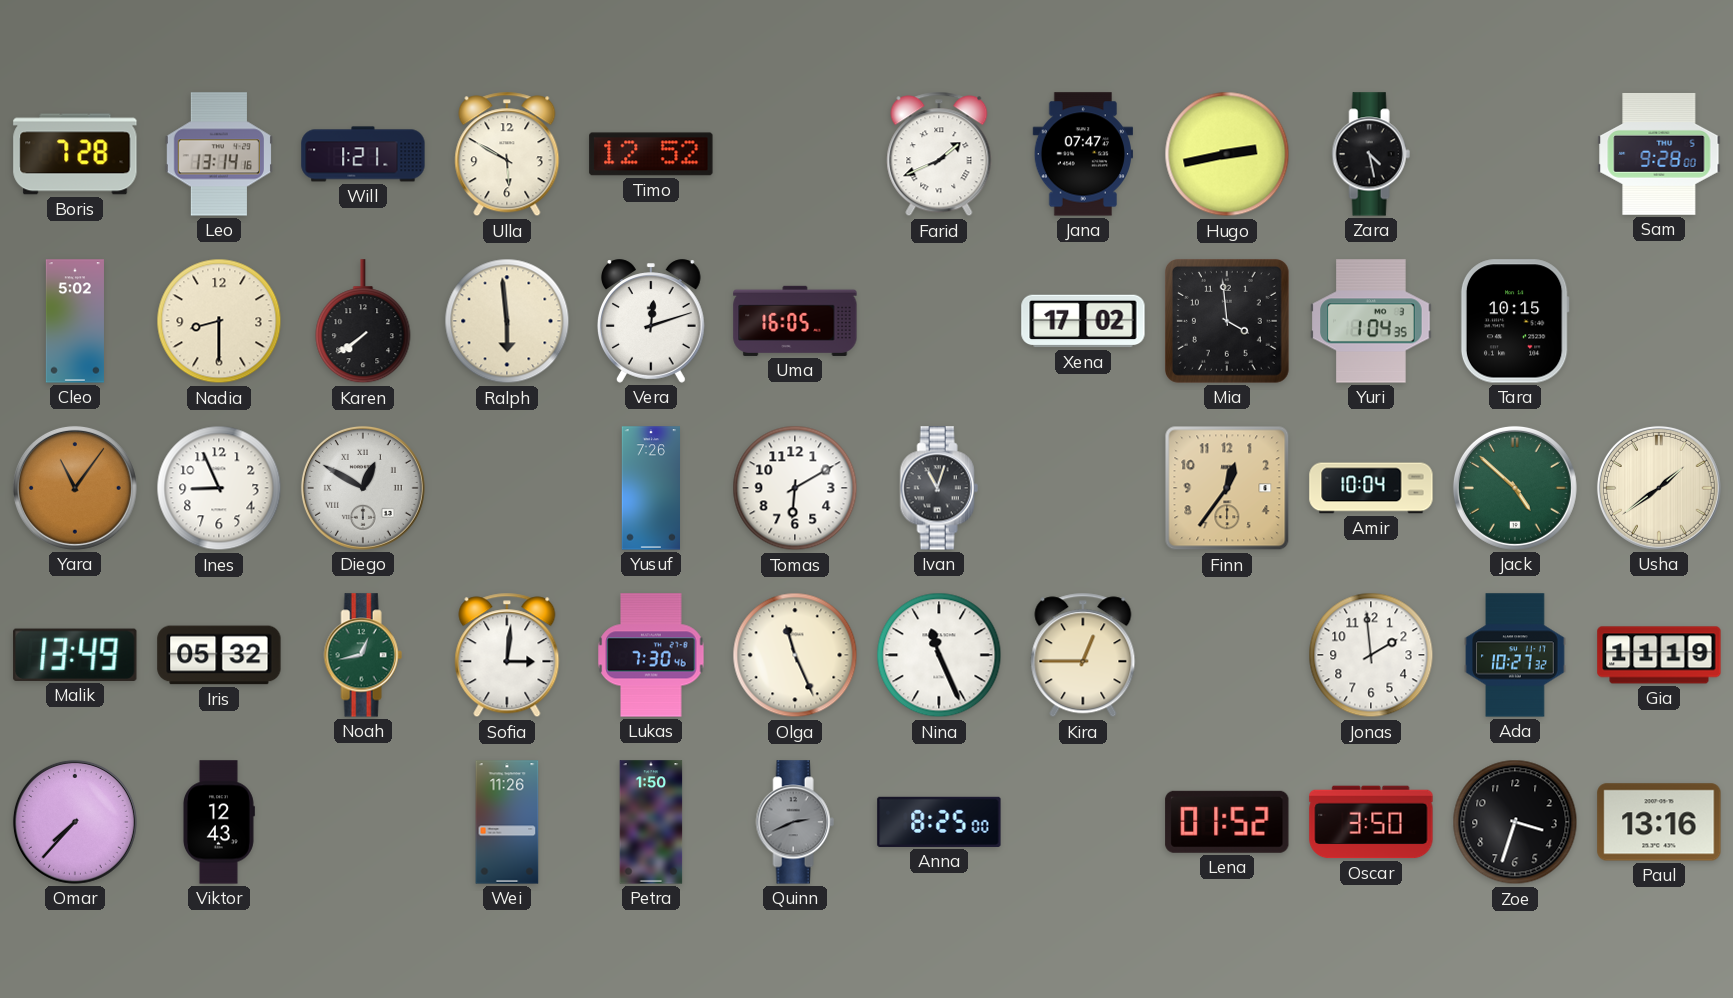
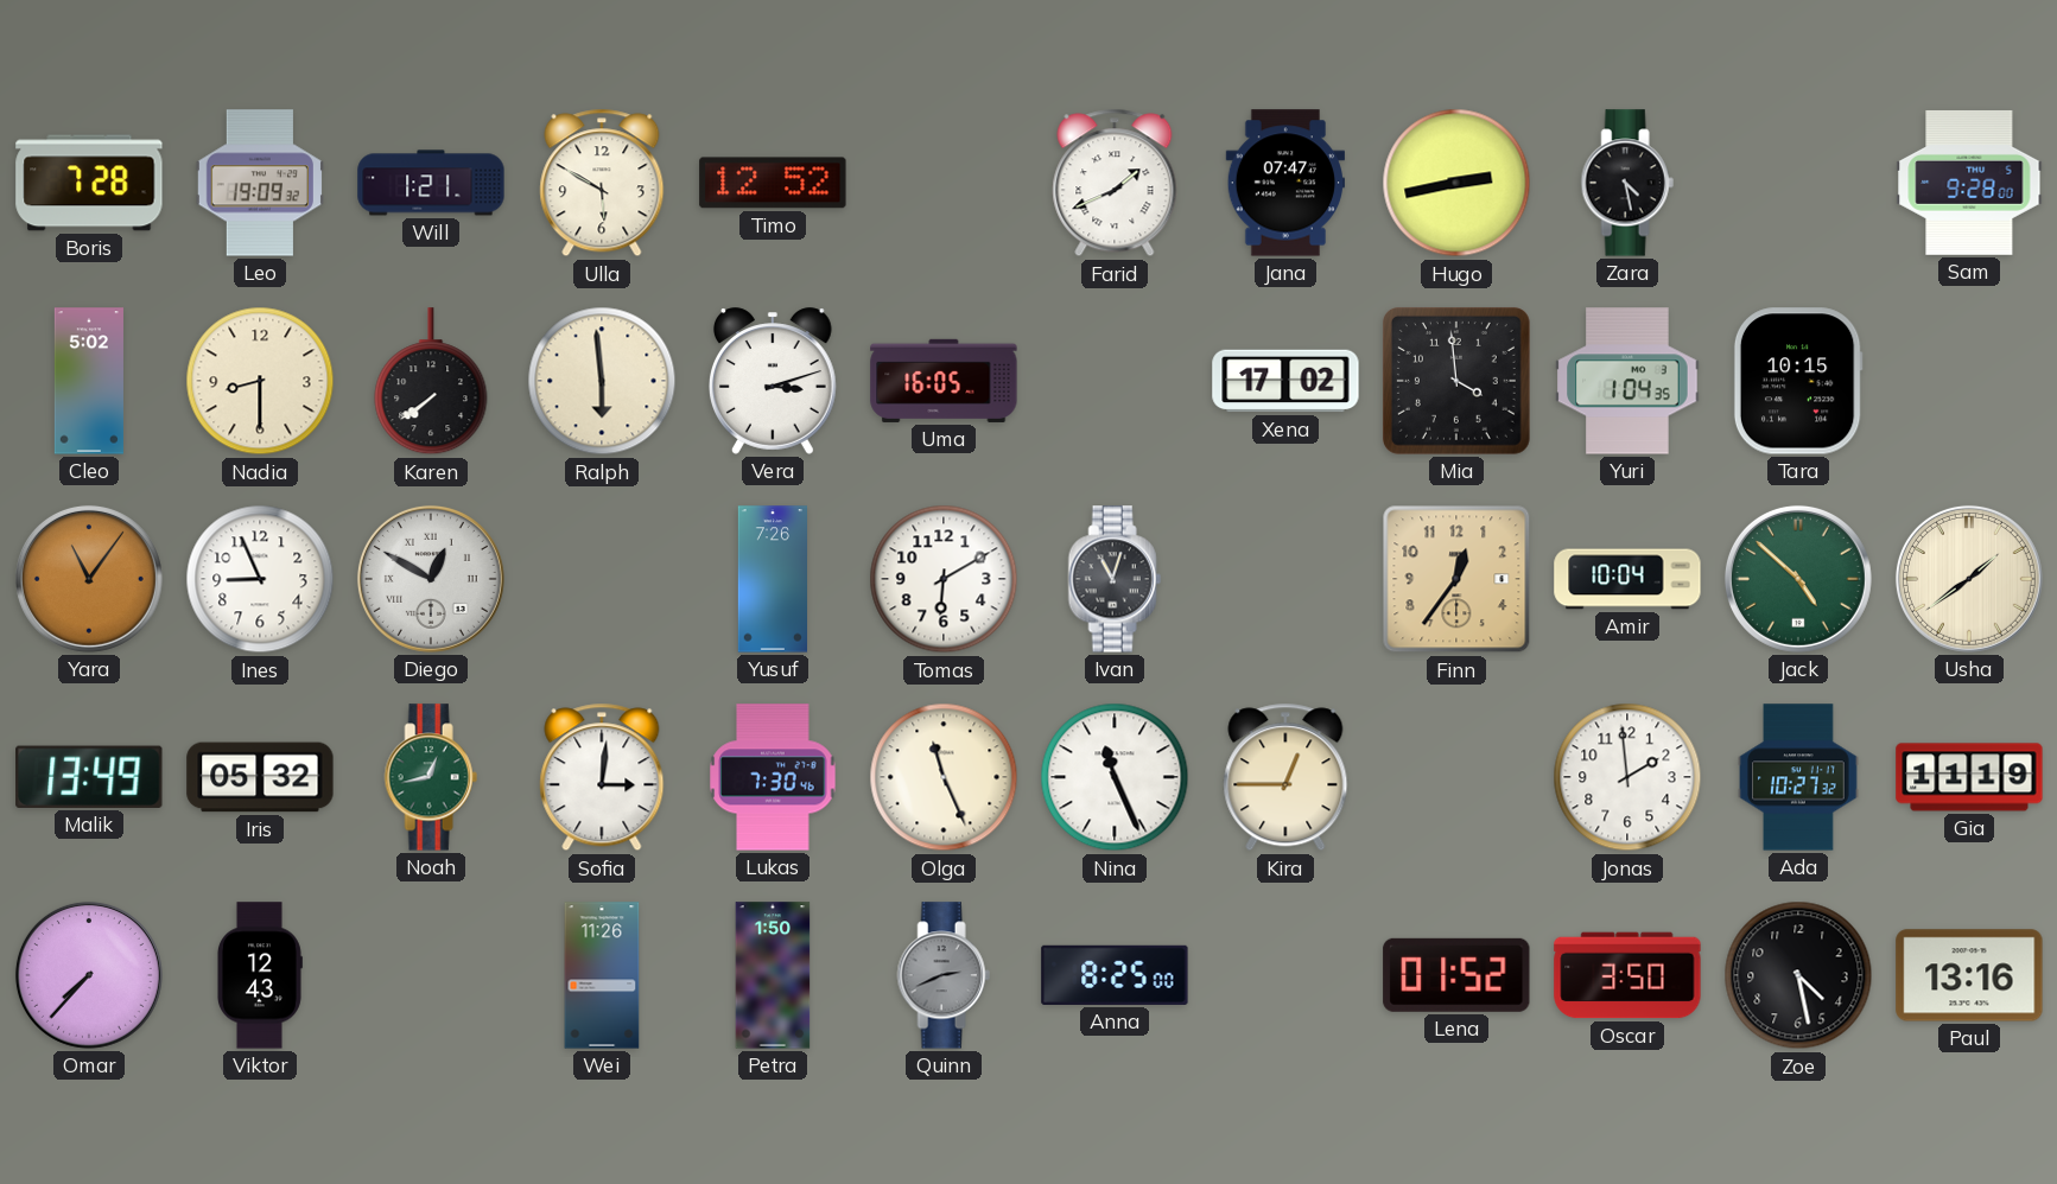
Leo: 13:14 -> 19:09 (260, 183)
Vera: 12:12 -> 3:12 (774, 381)
Zoe: 3:33 -> 4:28 (1798, 975)
